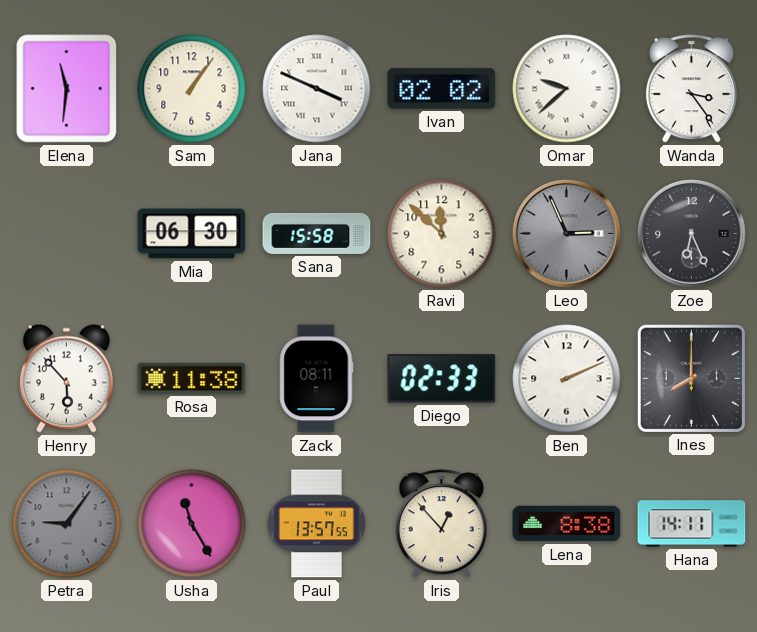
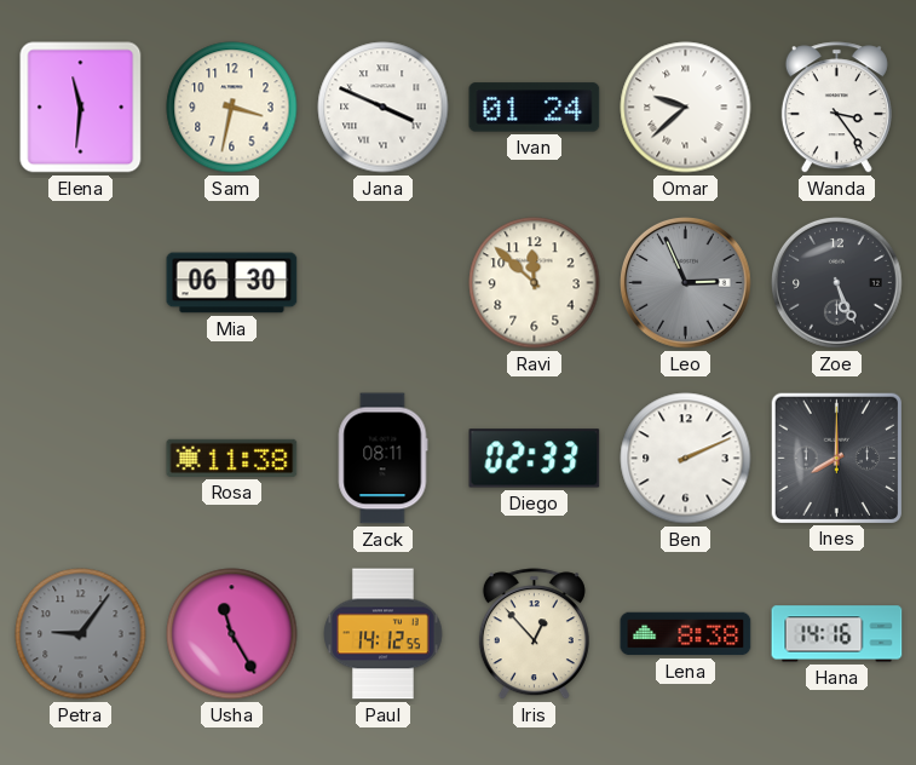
Sam: 1:06 -> 3:32 (232, 108)
Ivan: 02:02 -> 01:24 (535, 108)
Sana: 15:58 -> none (317, 233)
Zoe: 6:26 -> 5:26 (837, 283)
Henry: 5:53 -> none (66, 378)
Paul: 13:57 -> 14:12 (384, 634)
Hana: 14:11 -> 14:16 (837, 634)
